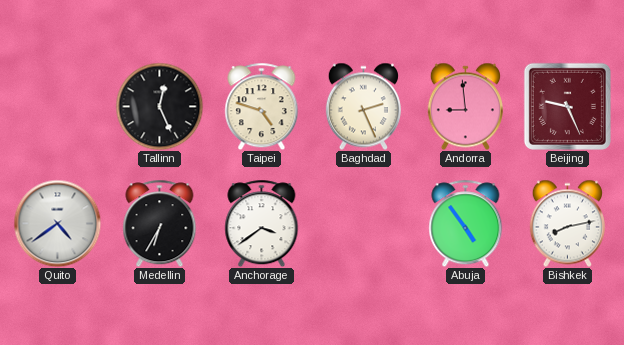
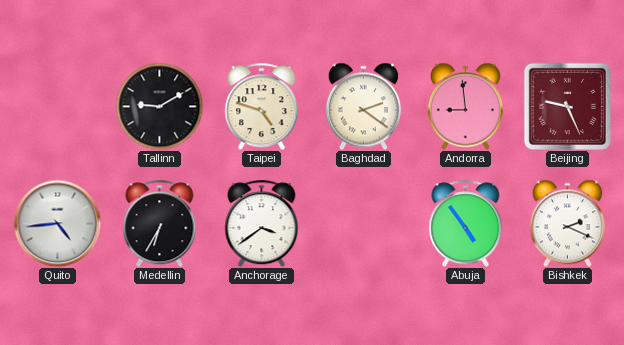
Tallinn: 12:26 -> 9:10 (159, 106)
Baghdad: 2:26 -> 2:21 (363, 106)
Quito: 4:39 -> 4:44 (57, 223)
Bishkek: 8:13 -> 2:19 (567, 223)
